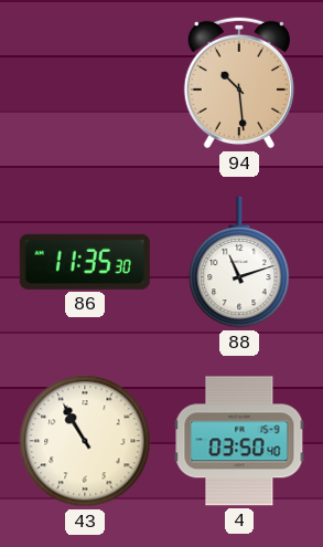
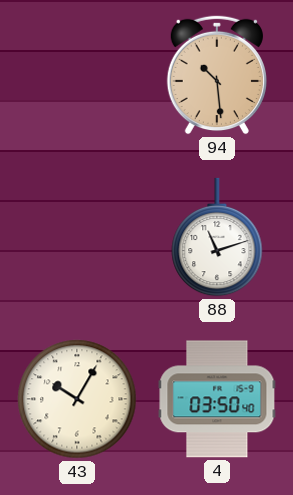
86: 11:35 -> none (85, 262)
43: 10:55 -> 10:05 (77, 399)
